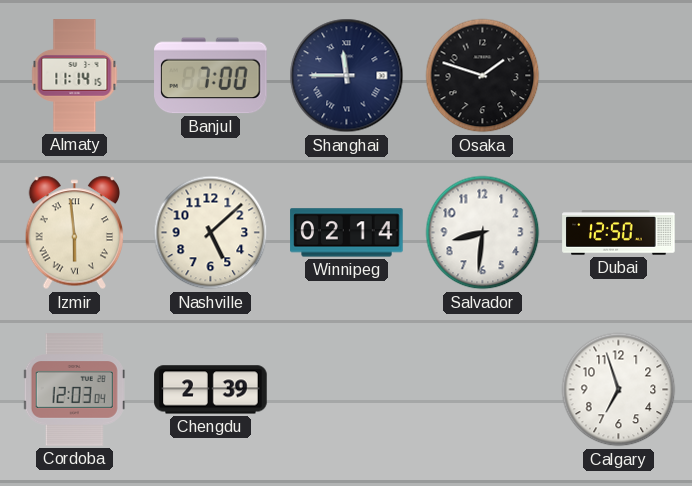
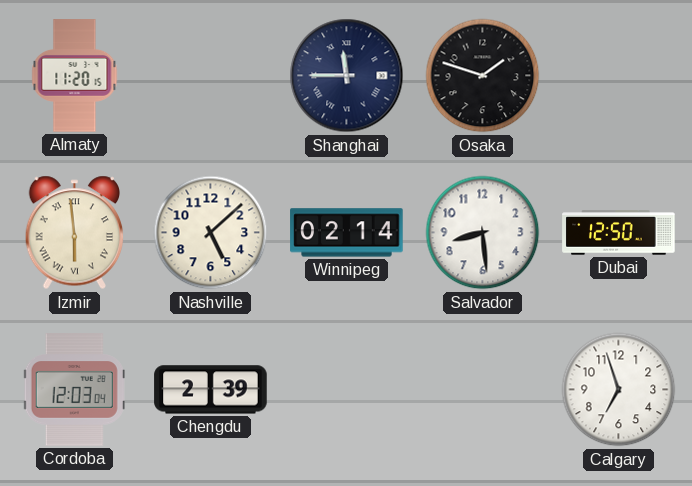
Almaty: 11:14 -> 11:20 (75, 76)
Banjul: 7:00 -> none (211, 76)
Salvador: 8:31 -> 8:29 (483, 233)
